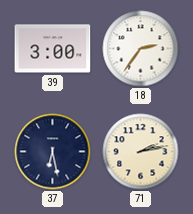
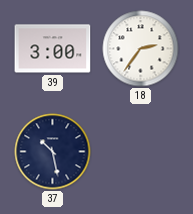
37: 6:28 -> 10:28 (53, 152)
71: 2:13 -> none (141, 152)
